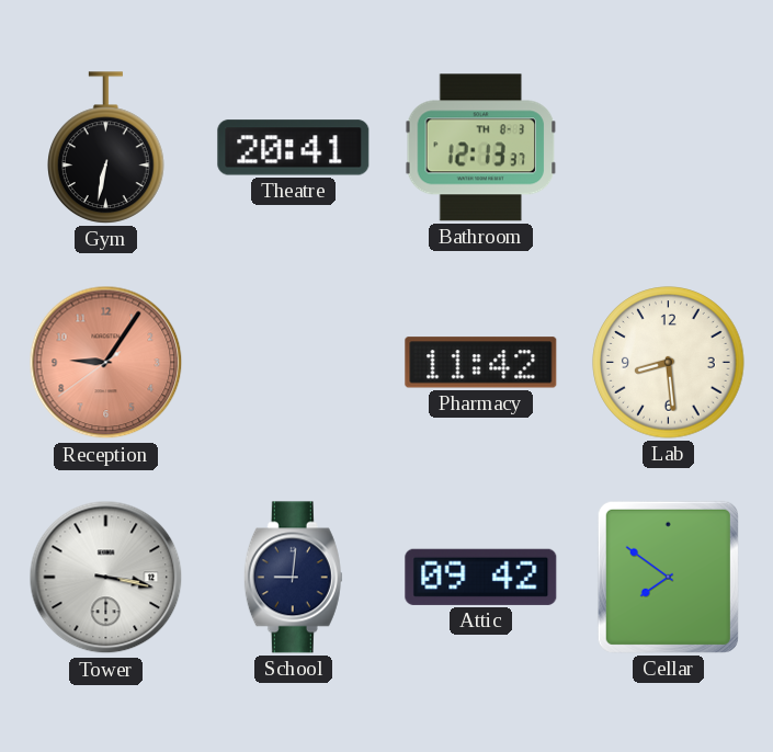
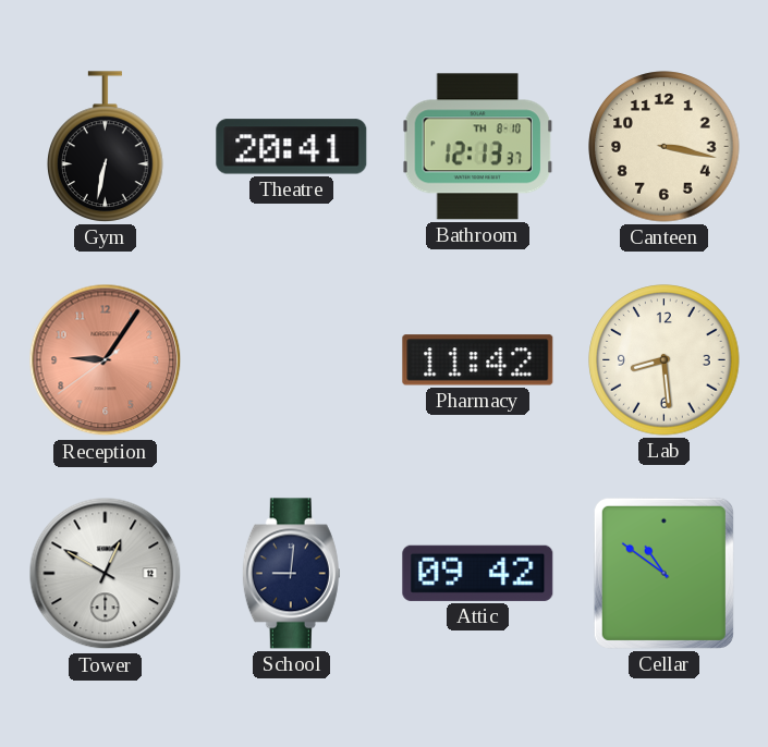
Bathroom date: TH 8-3 -> TH 8-10 (478, 147)
Canteen: none -> 3:17 (665, 147)
Tower: 3:17 -> 12:50 (106, 574)
Cellar: 7:51 -> 10:51 (663, 573)
